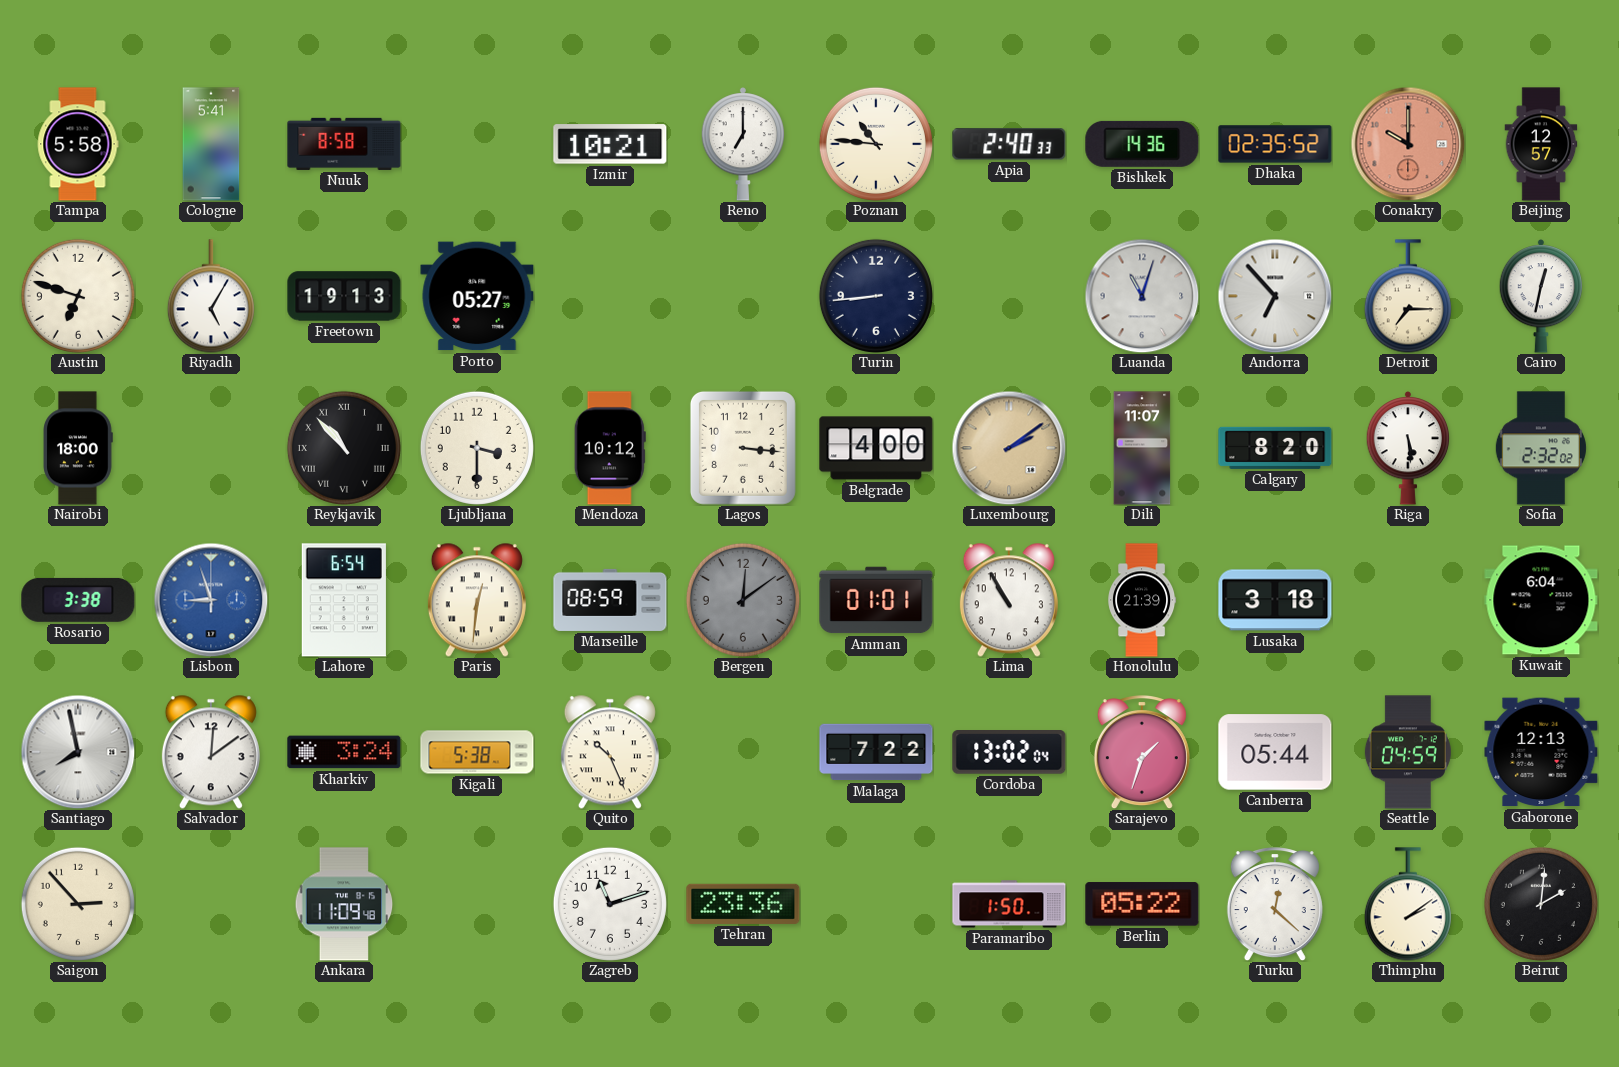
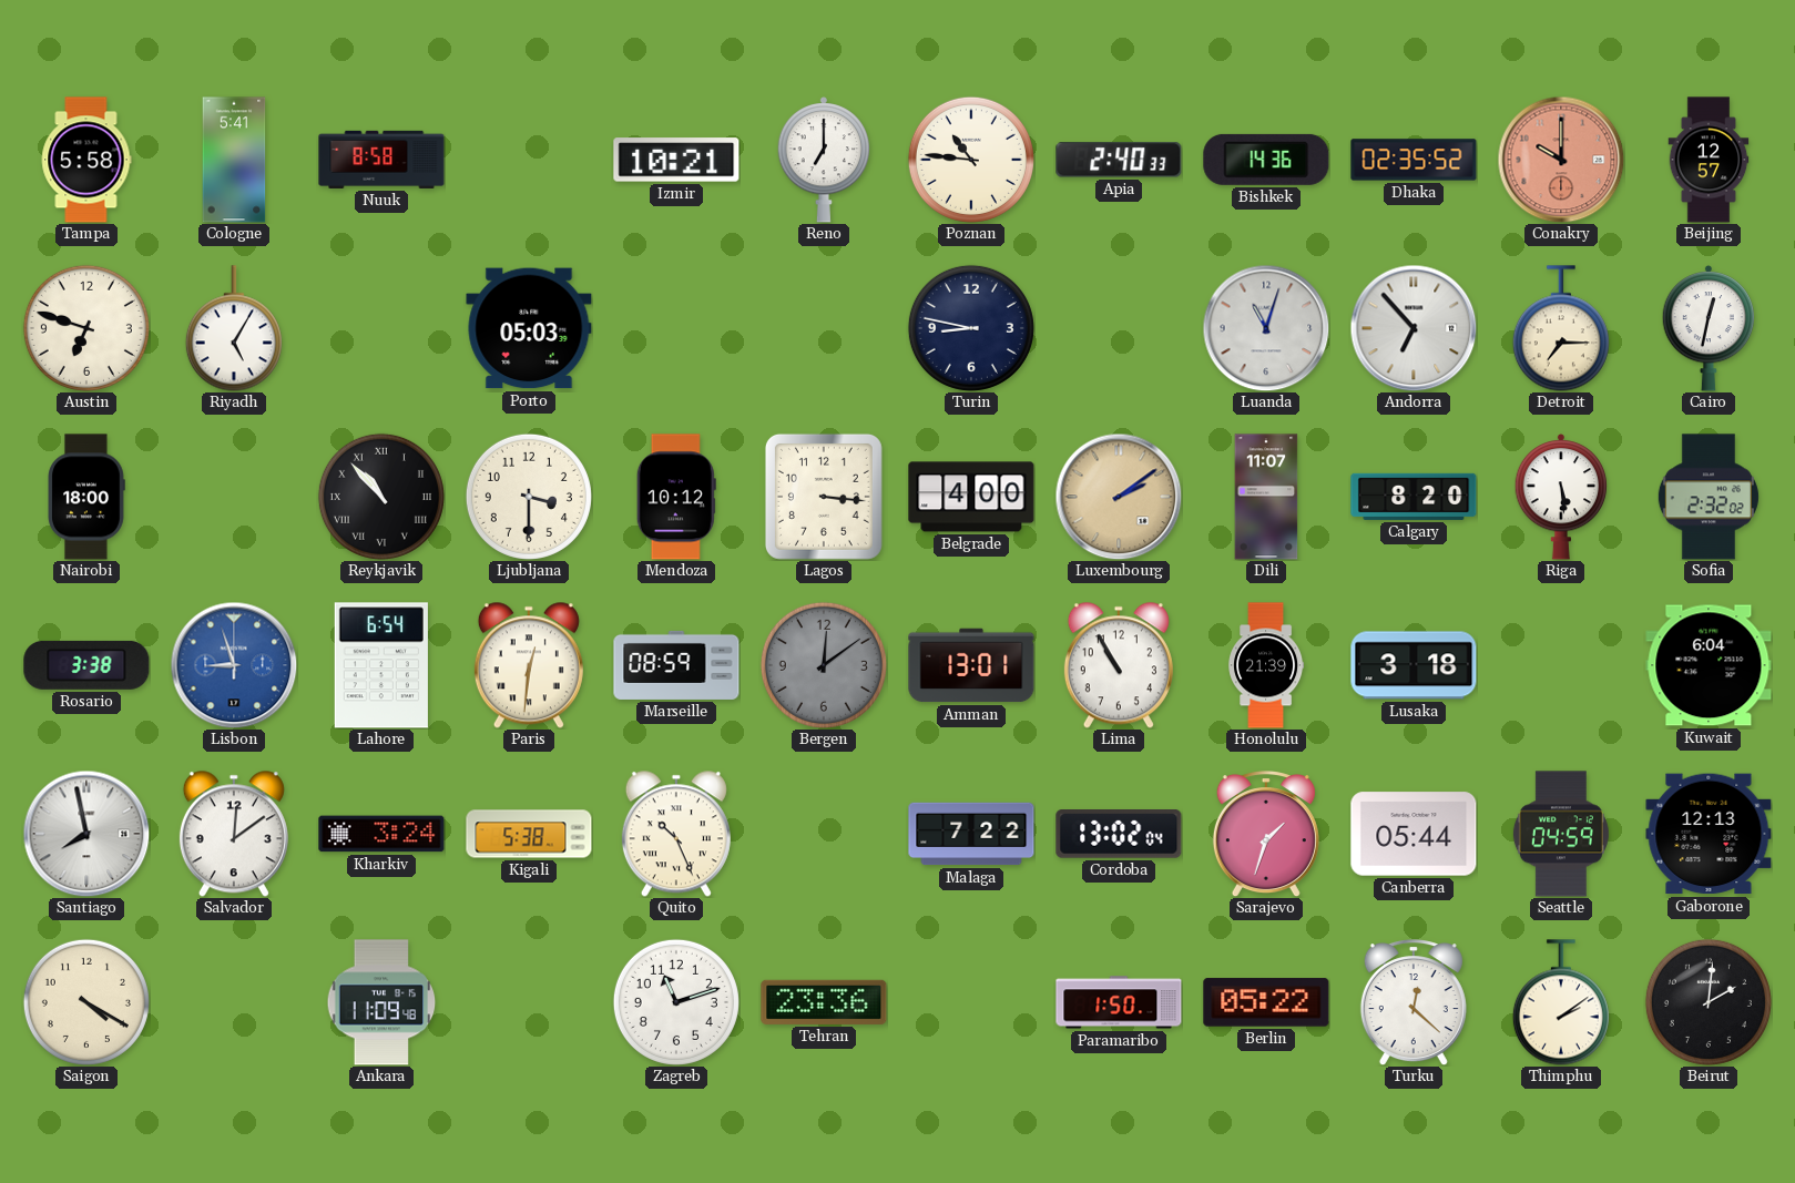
Freetown: 19:13 -> none (344, 296)
Porto: 05:27 -> 05:03 (529, 328)
Turin: 8:44 -> 8:47 (971, 328)
Amman: 01:01 -> 13:01 (971, 665)
Saigon: 2:53 -> 4:20 (86, 1002)
